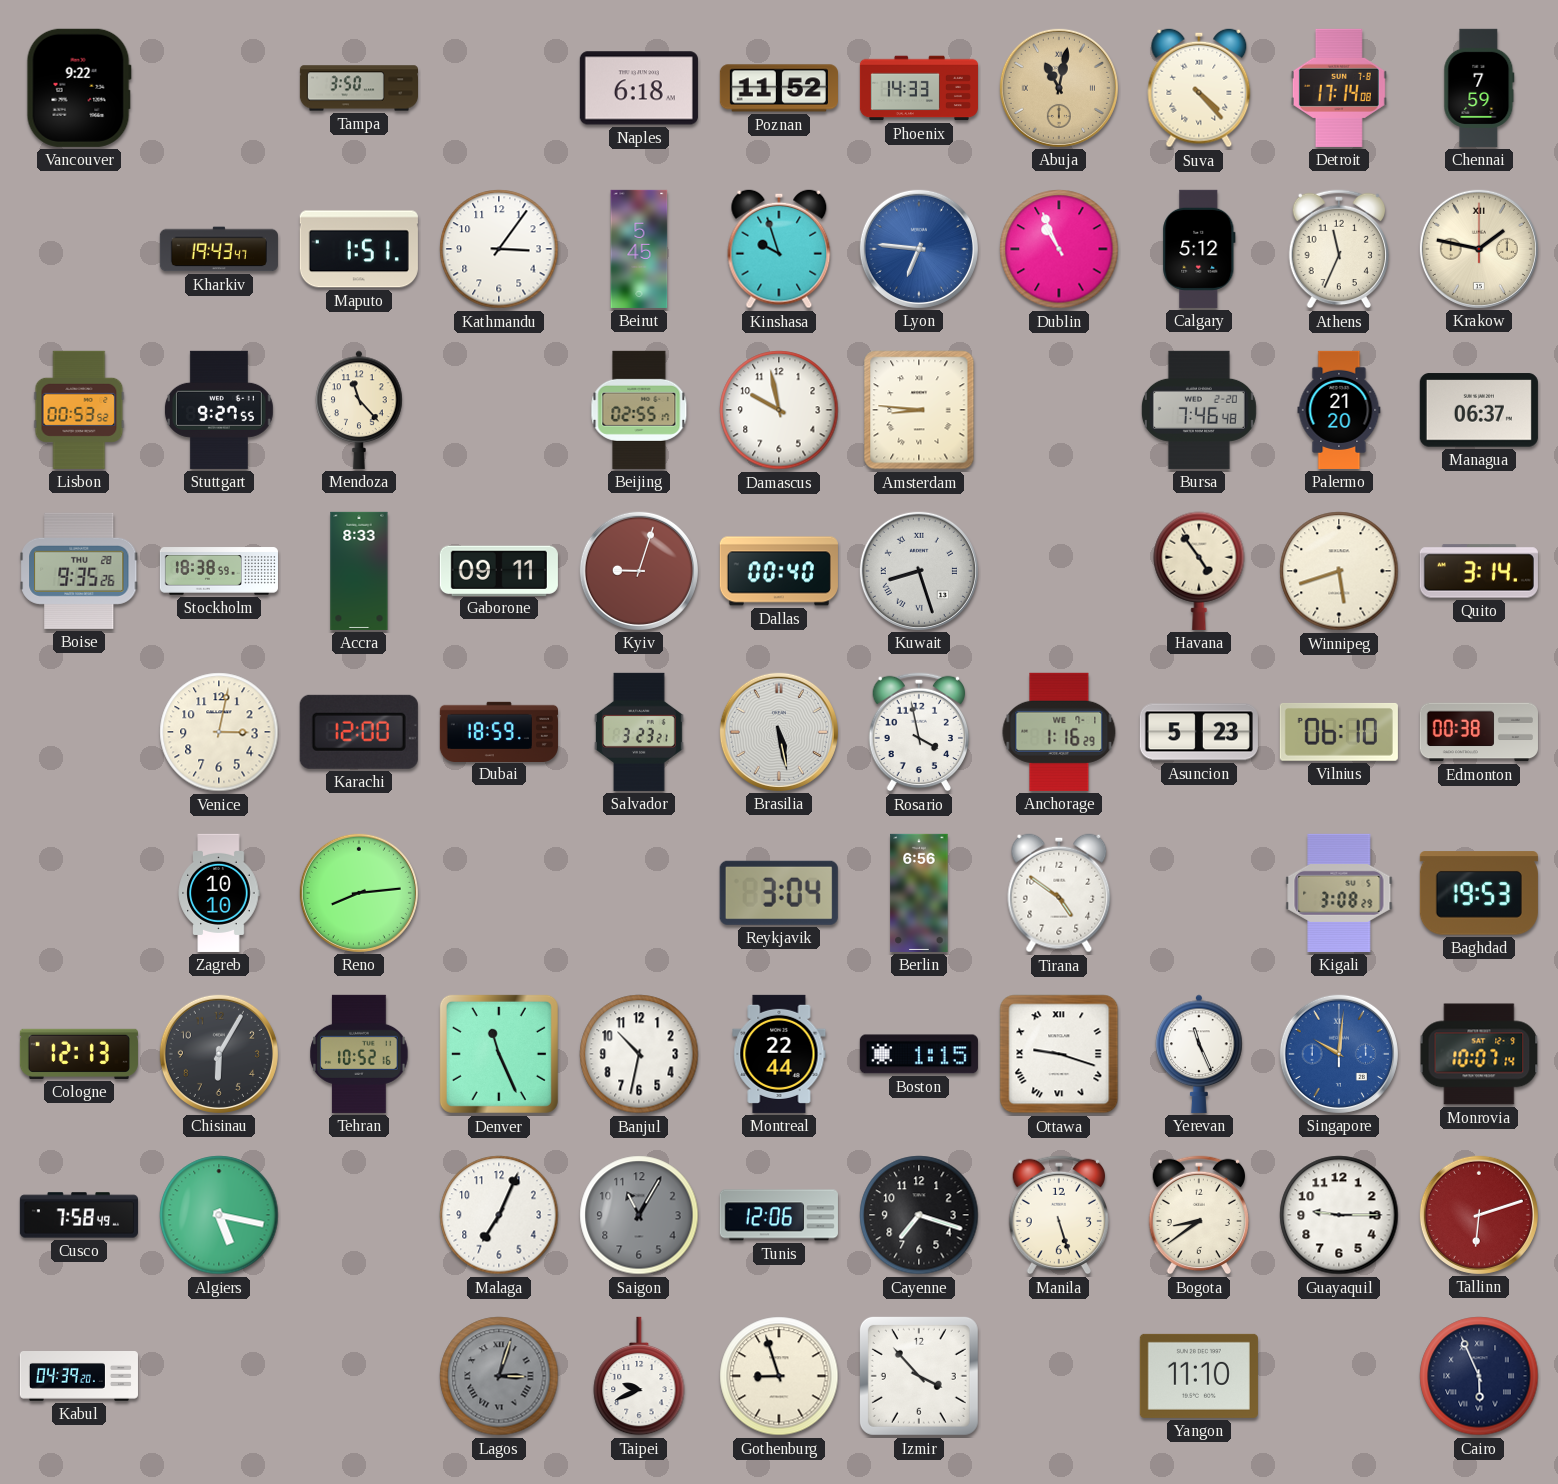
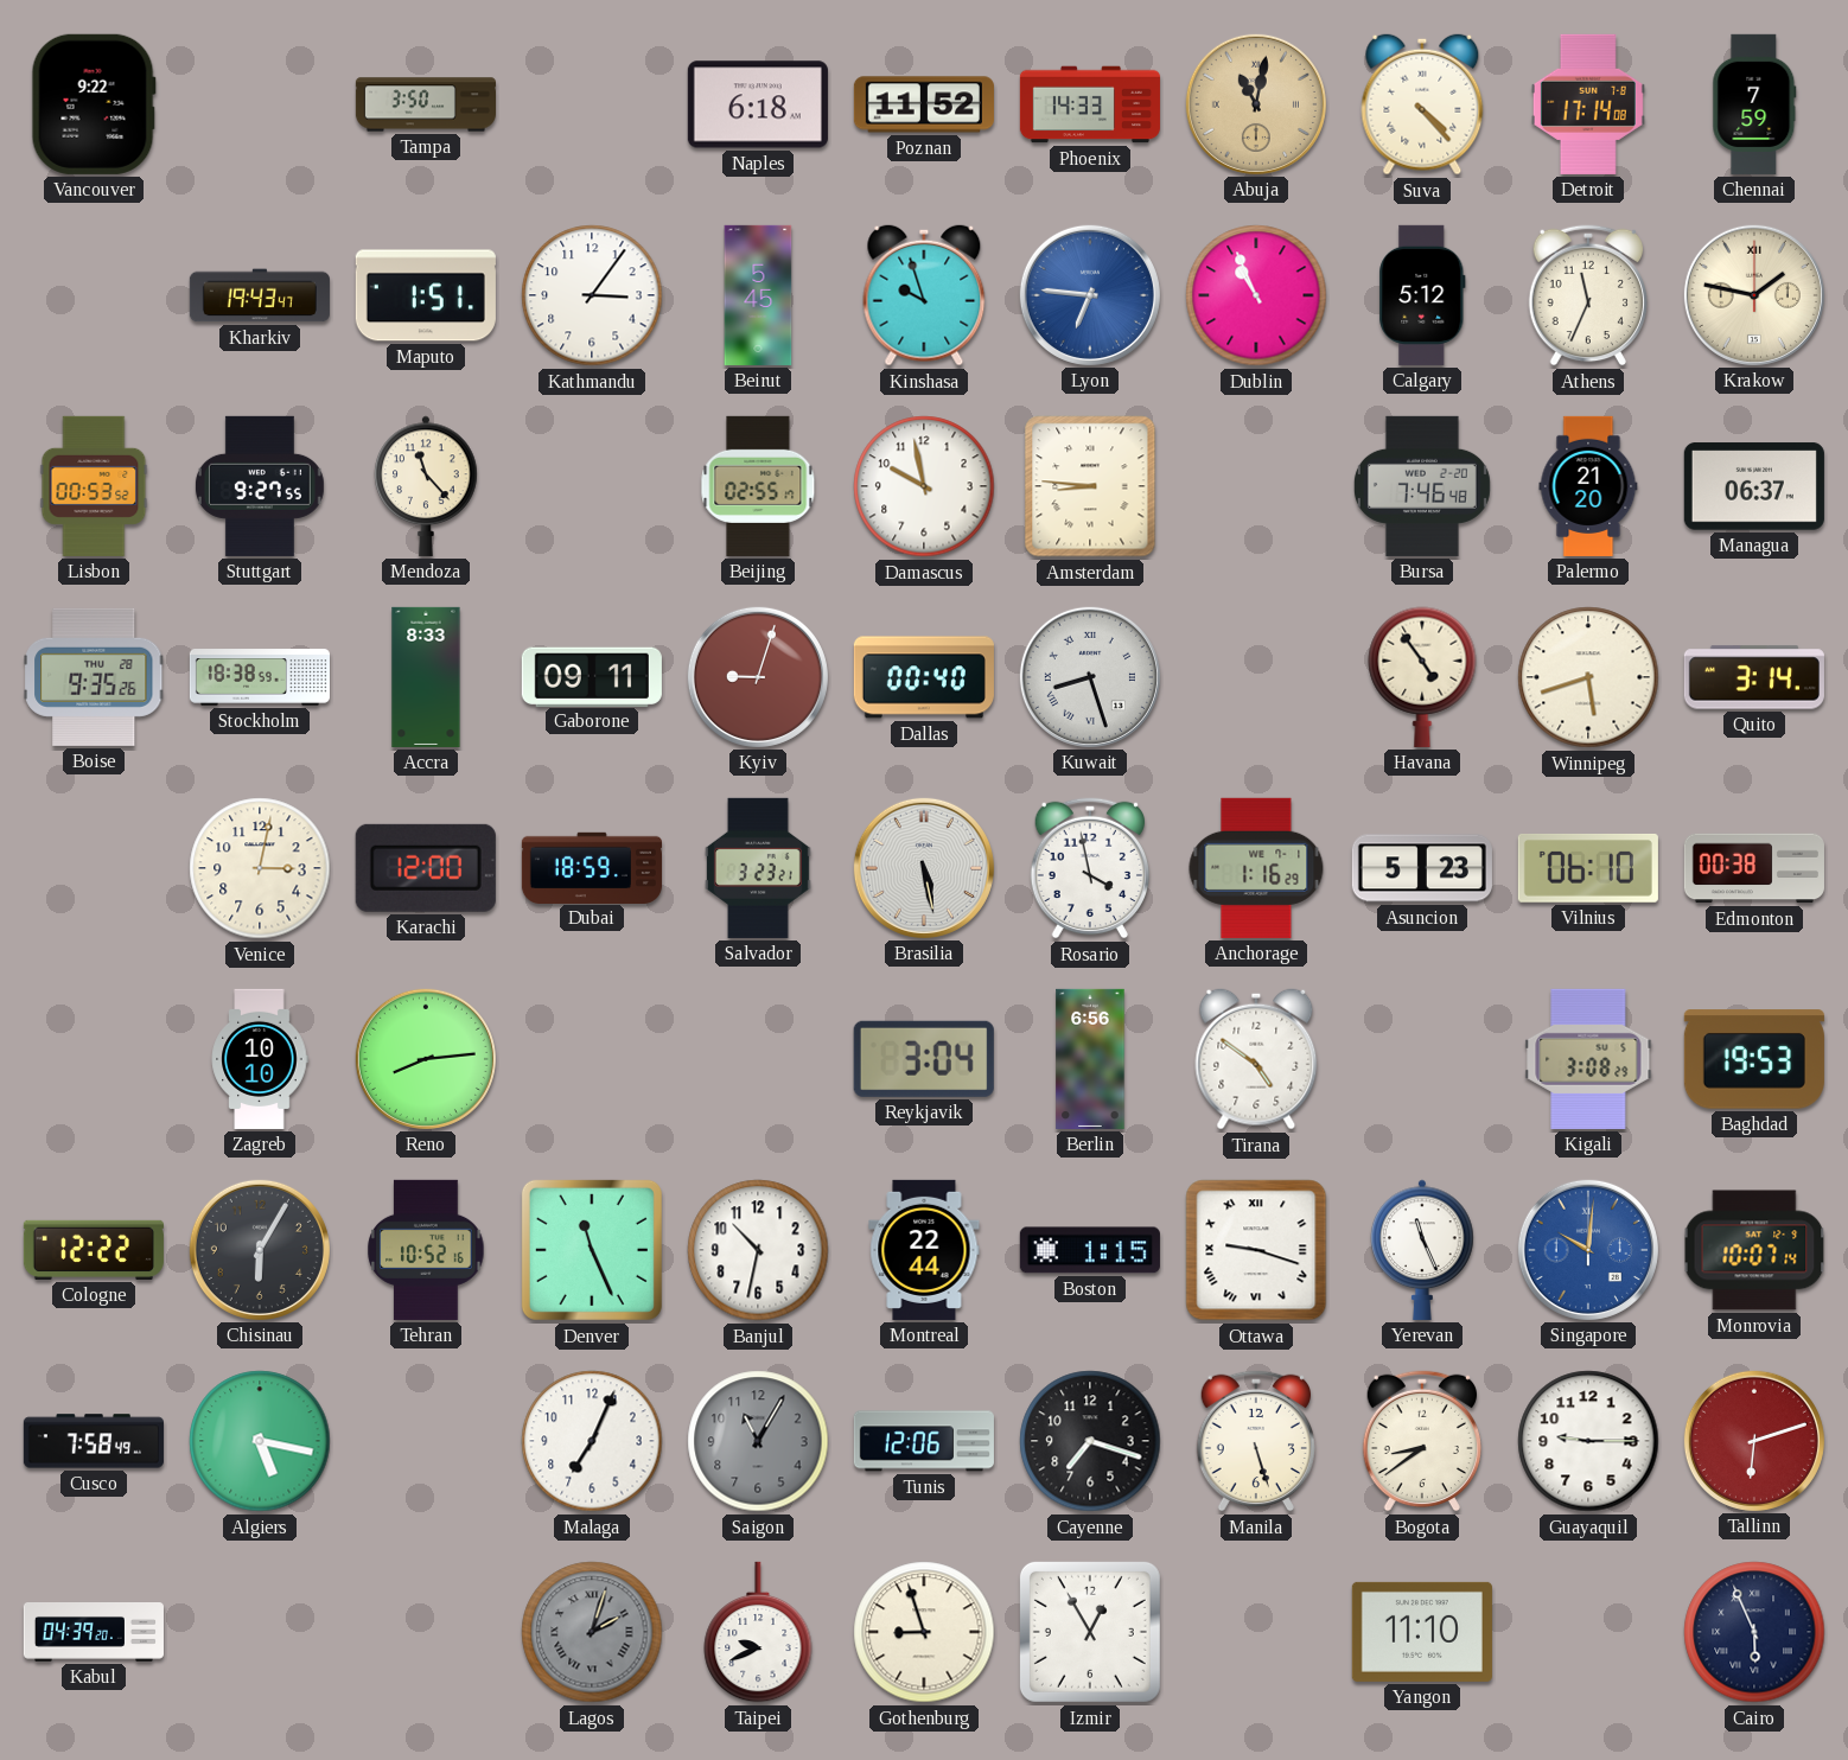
Cologne: 12:13 -> 12:22 (94, 1250)
Lagos: 3:03 -> 2:03 (592, 1632)
Izmir: 3:53 -> 12:55 (1090, 1632)
